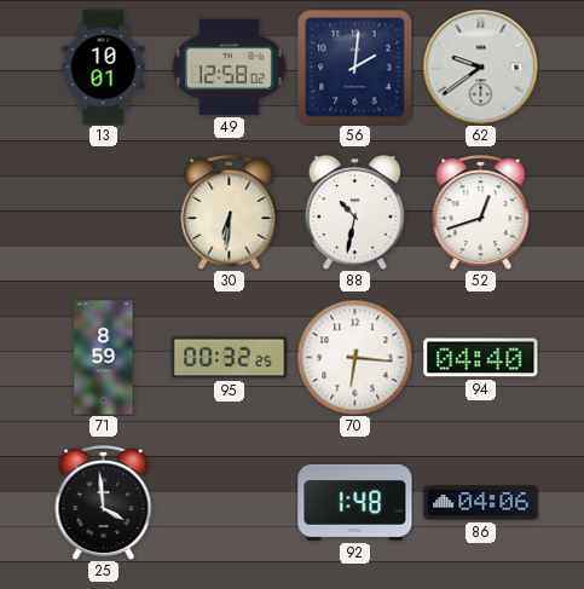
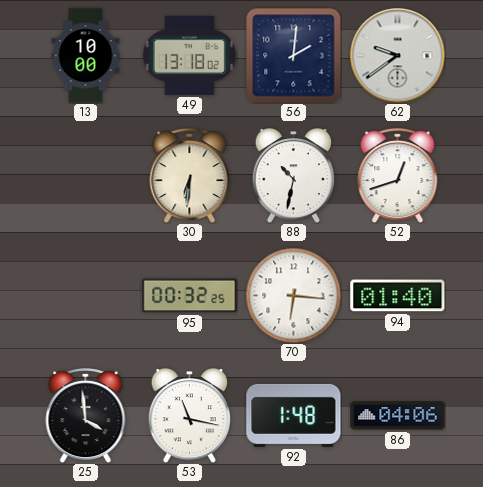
13: 10:01 -> 10:00 (86, 56)
49: 12:58 -> 13:18 (189, 55)
71: 8:59 -> none (104, 358)
94: 04:40 -> 01:40 (398, 296)
53: none -> 11:17 (190, 416)
